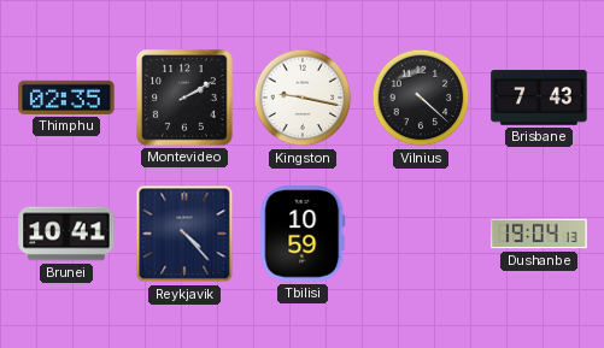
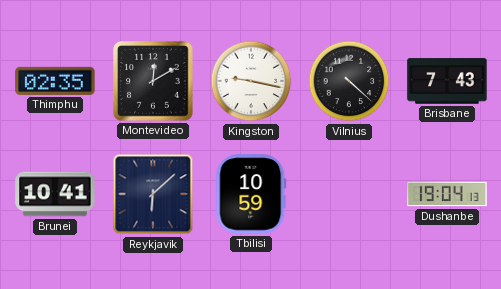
Montevideo: 2:10 -> 12:10 (154, 82)
Reykjavik: 4:23 -> 6:08 (153, 194)
